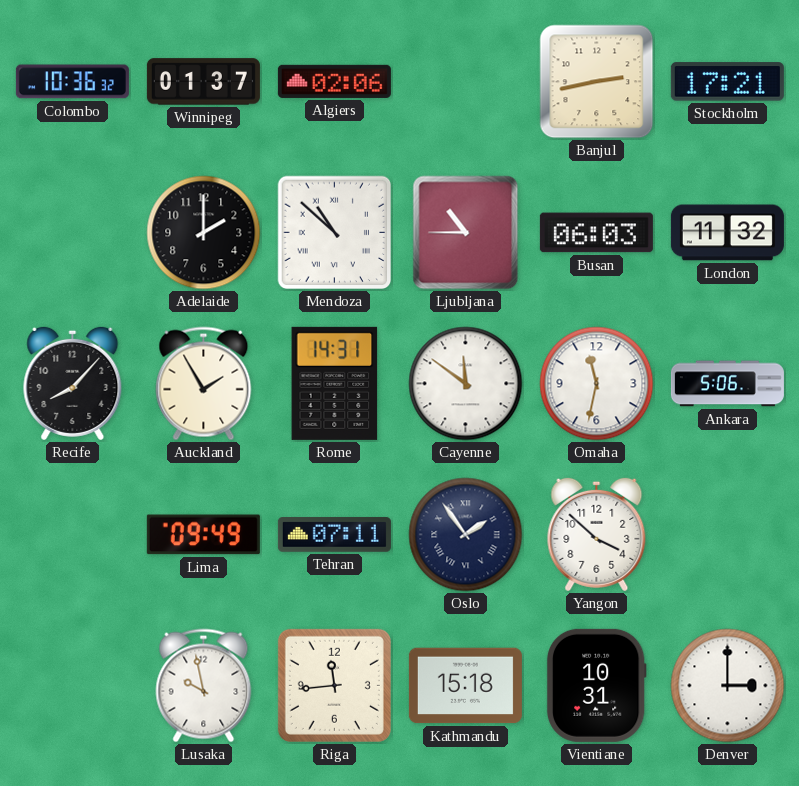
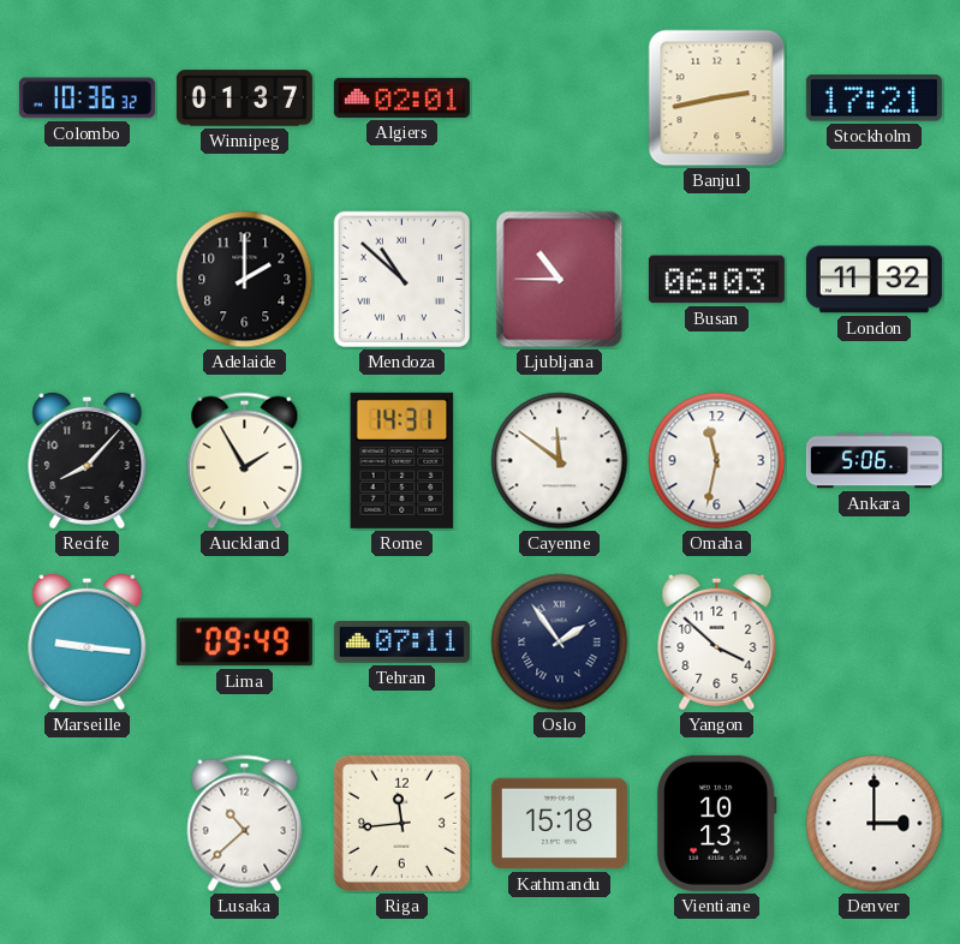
Algiers: 02:06 -> 02:01 (401, 97)
Marseille: none -> 9:16 (88, 641)
Lusaka: 9:58 -> 10:38 (245, 824)
Vientiane: 10:31 -> 10:13 (716, 823)
